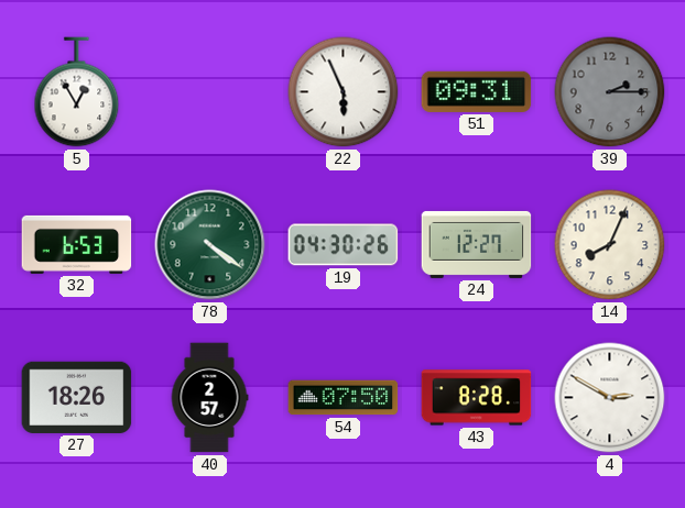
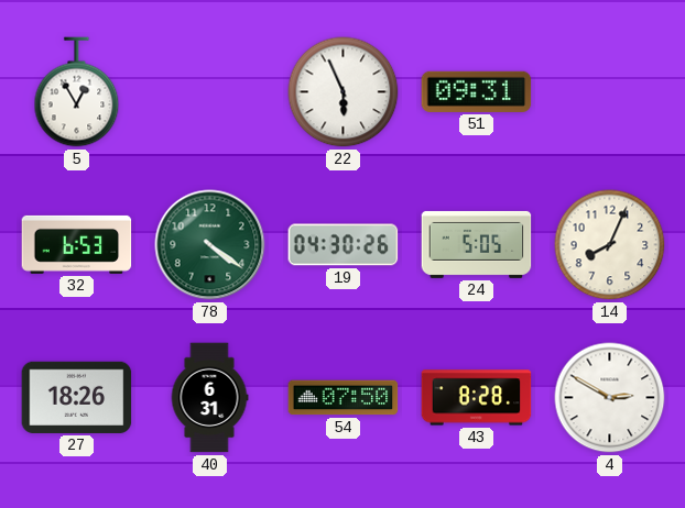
39: 2:15 -> none (610, 92)
24: 12:27 -> 5:05 (477, 244)
40: 2:57 -> 6:31 (209, 398)
